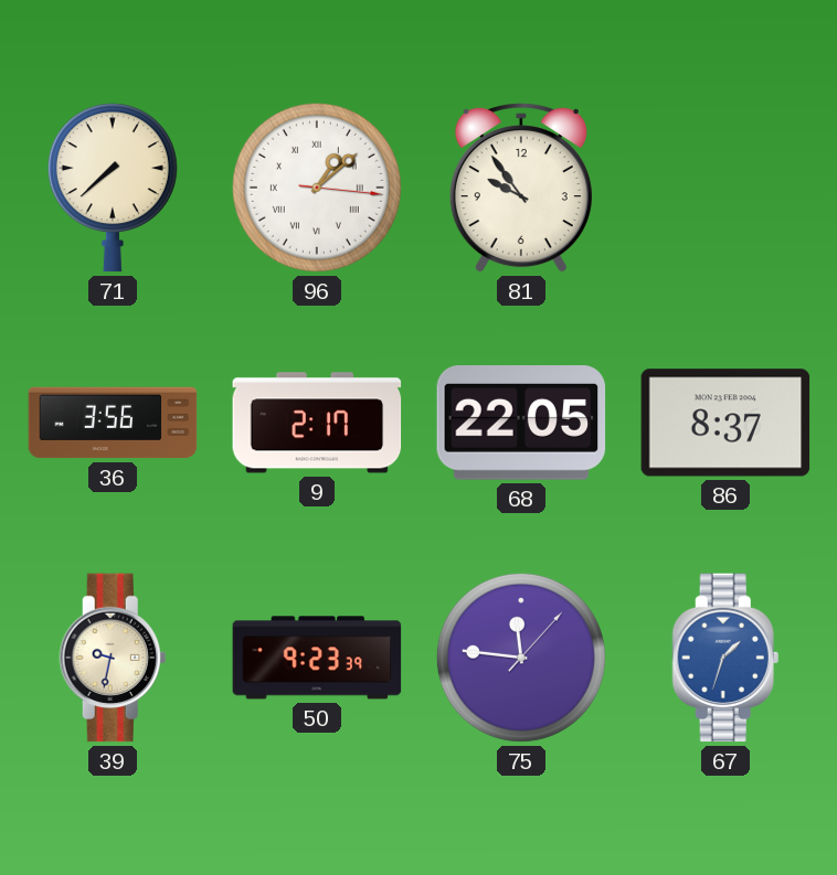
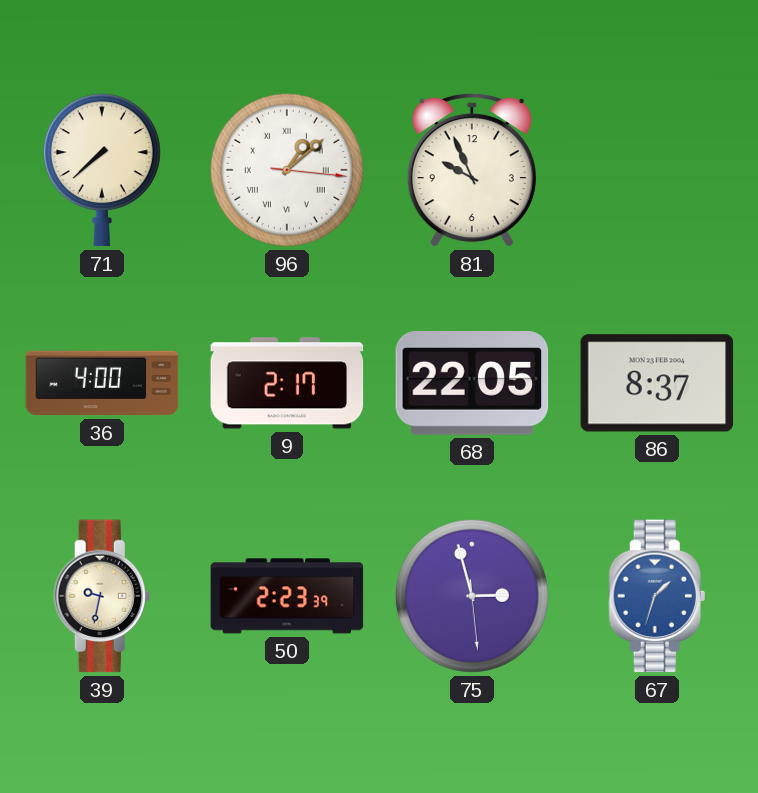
81: 9:54 -> 9:56 (472, 170)
36: 3:56 -> 4:00 (102, 383)
50: 9:23 -> 2:23 (287, 596)
75: 11:46 -> 2:57 (472, 596)
